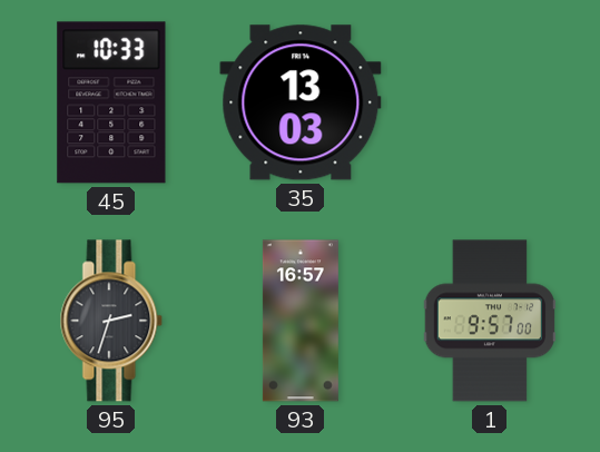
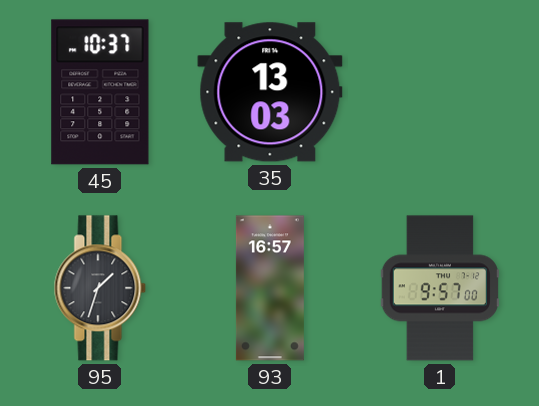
45: 10:33 -> 10:37 (100, 92)
95: 2:33 -> 1:33 (100, 288)
